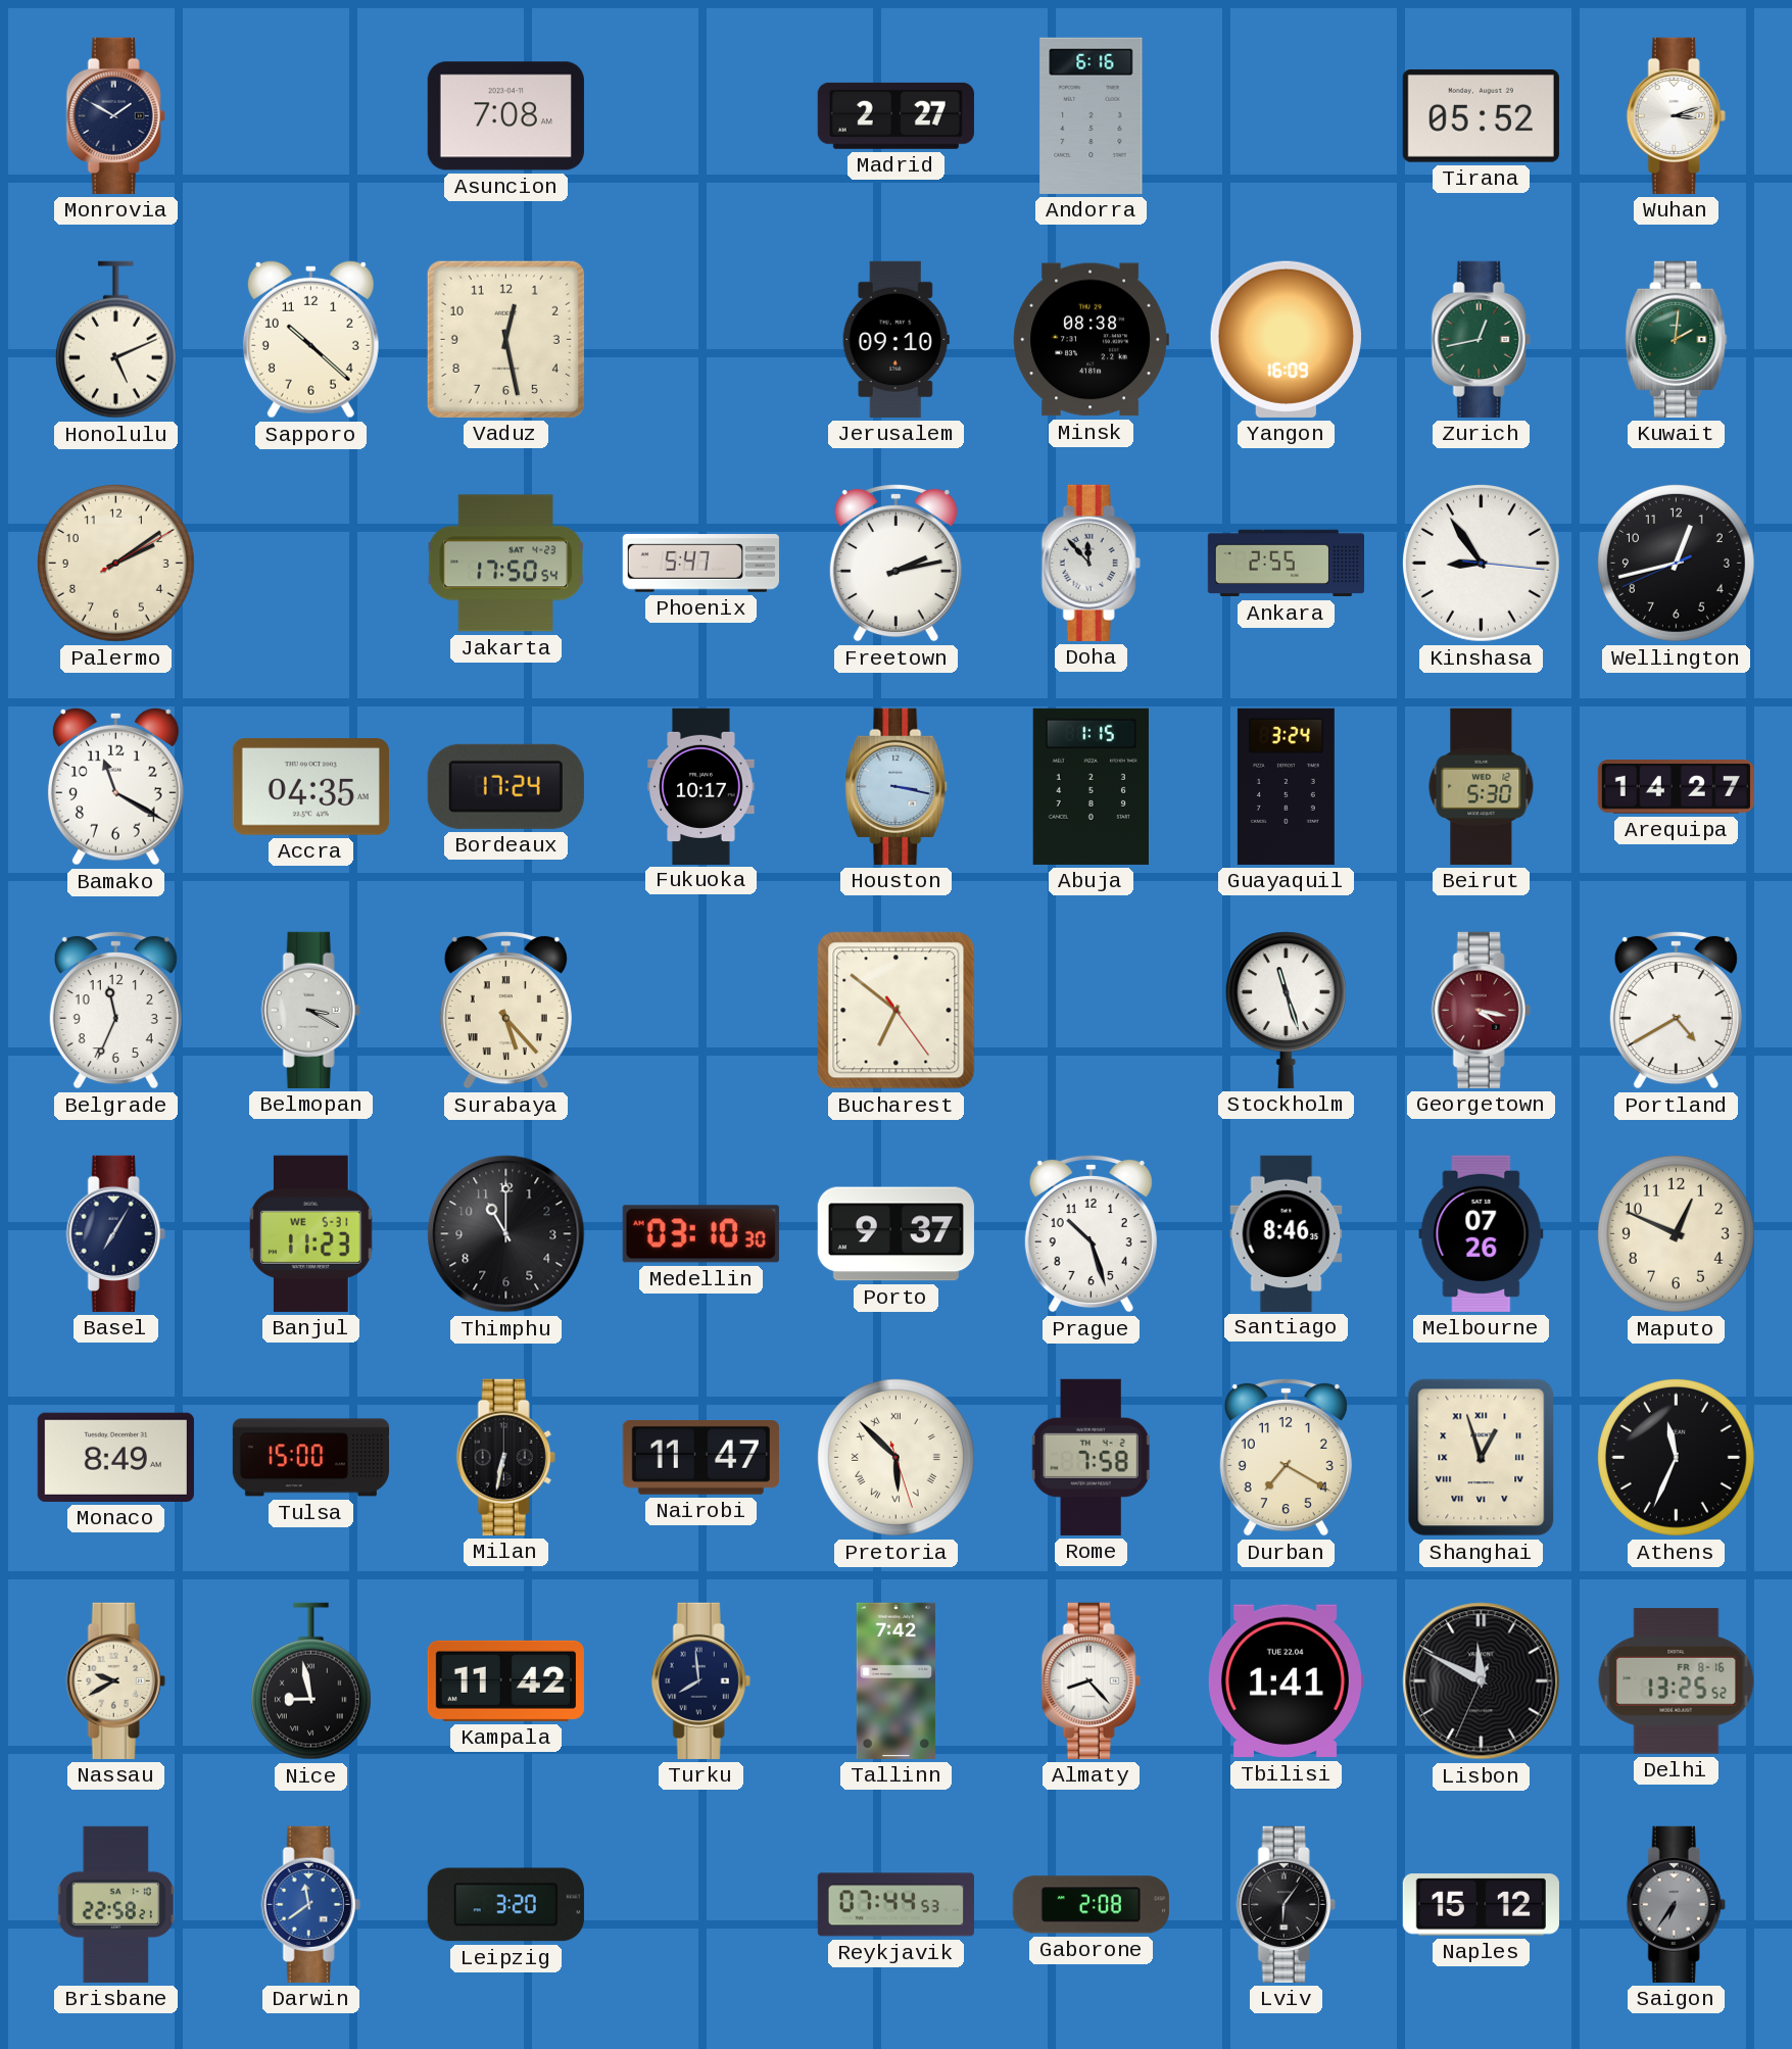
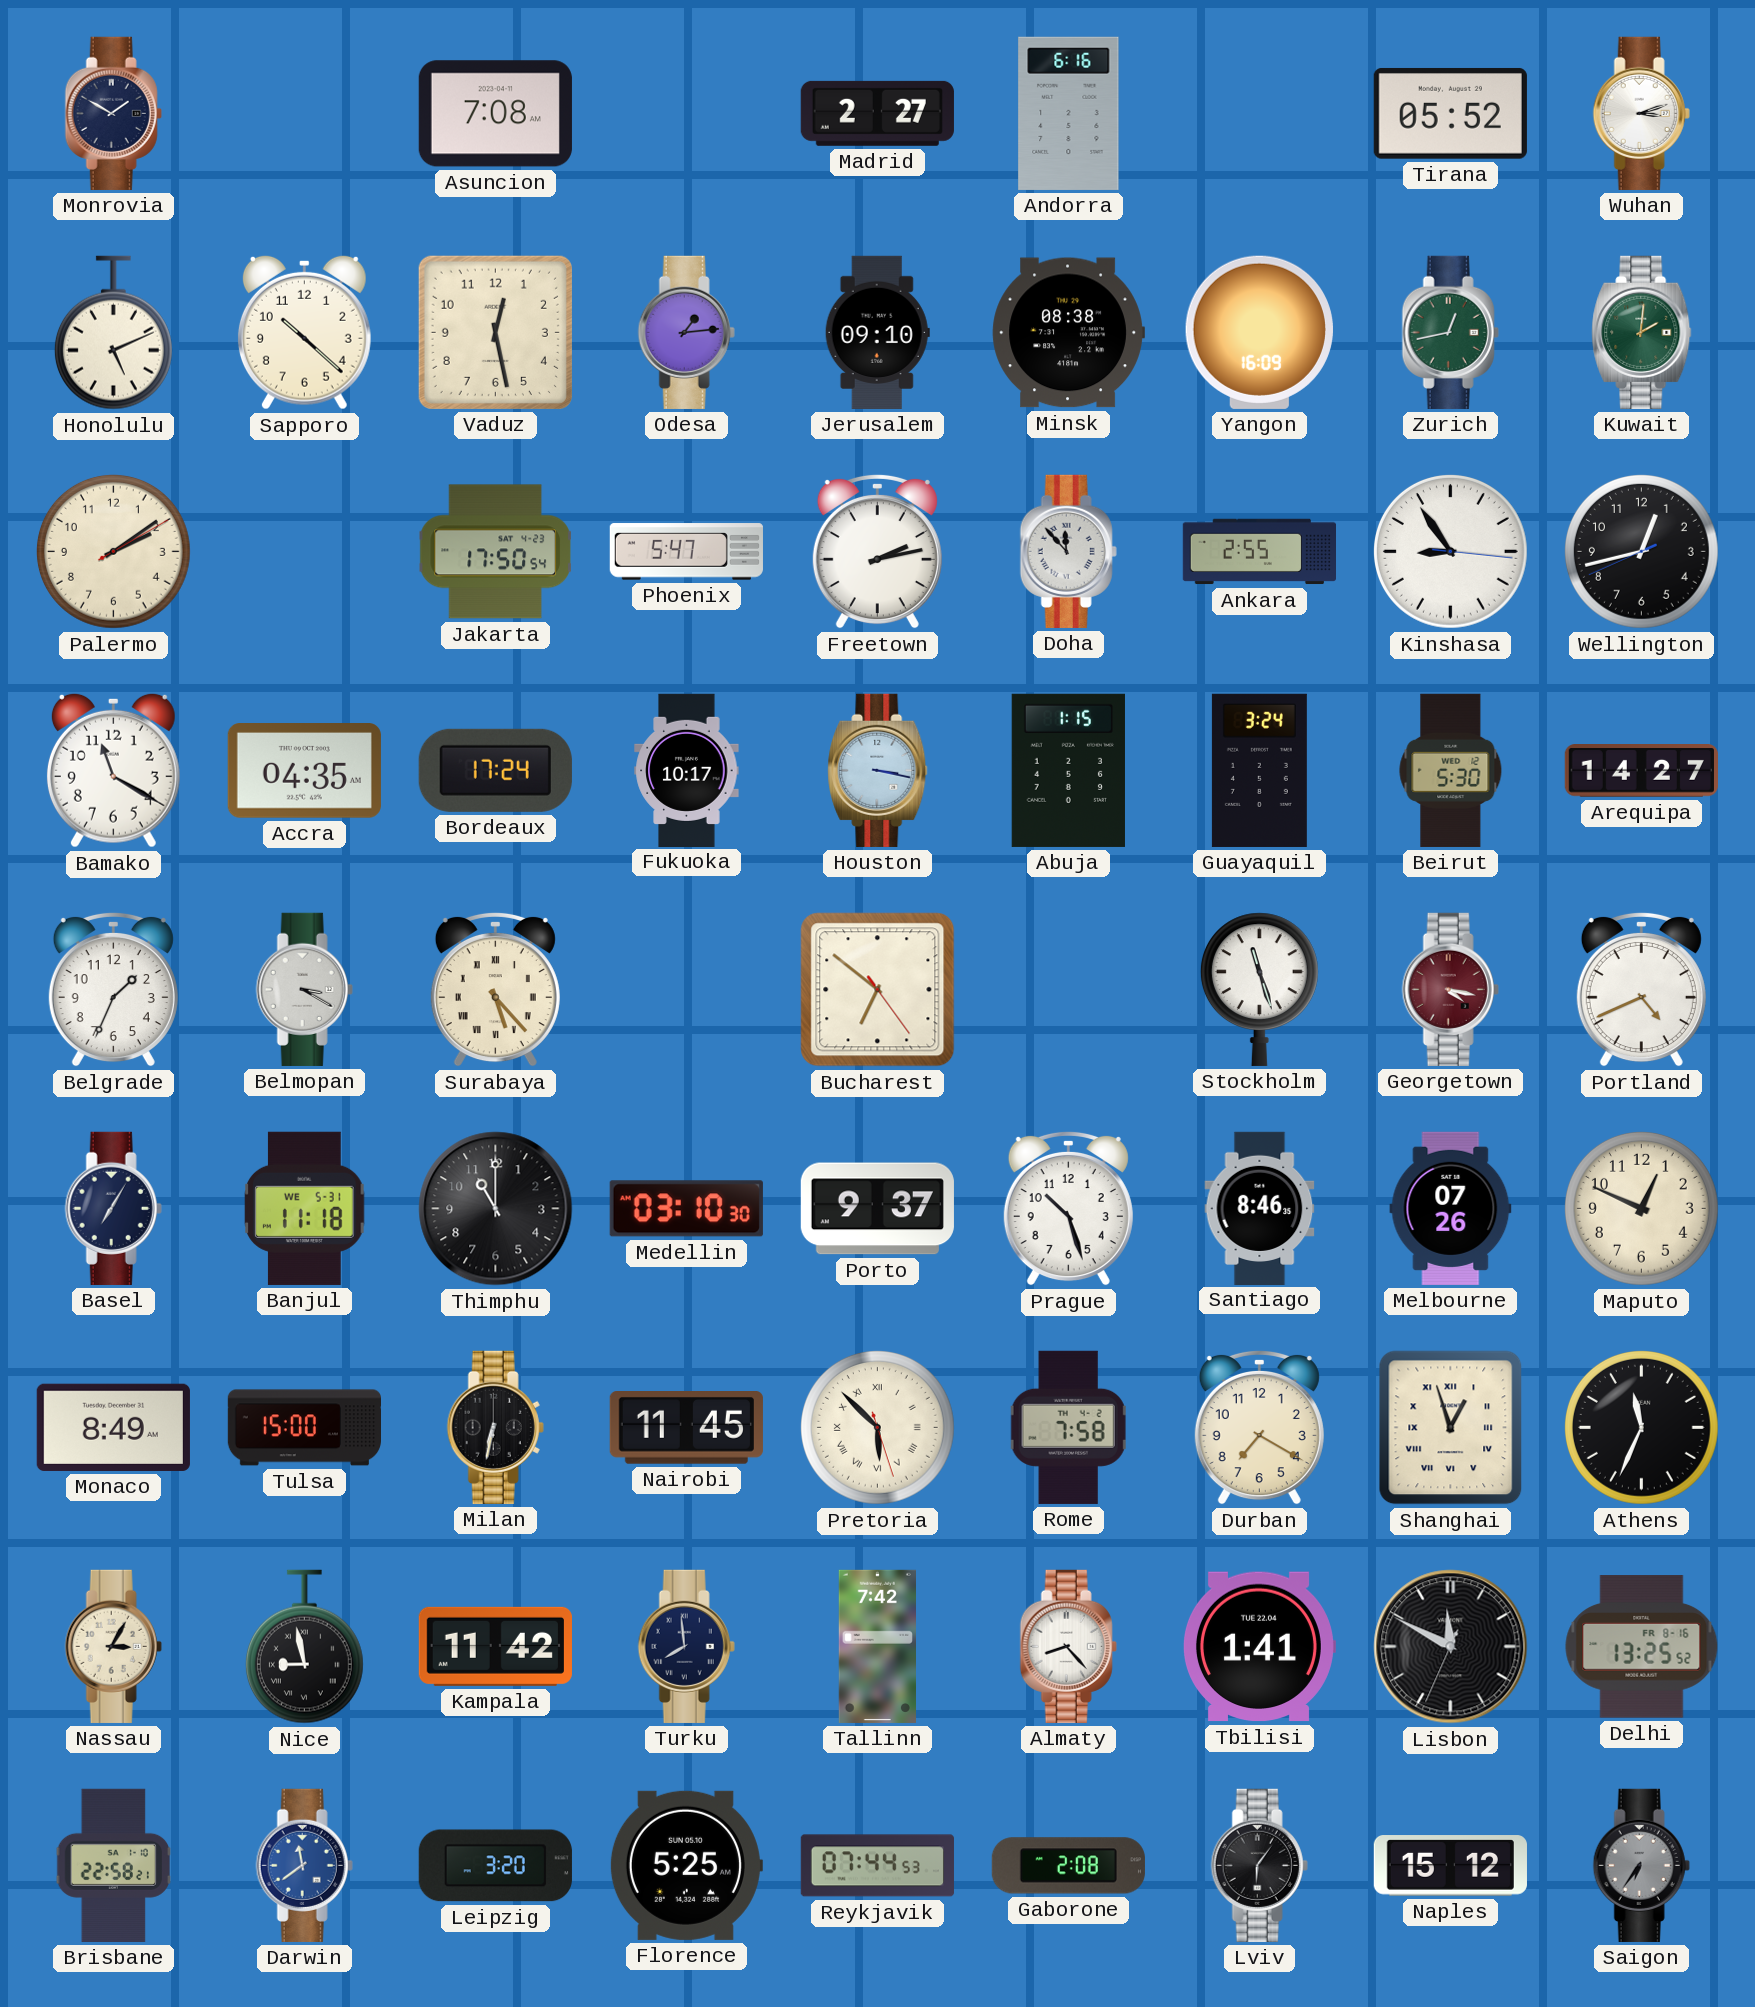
Odesa: none -> 1:14 (686, 332)
Belgrade: 11:34 -> 1:34 (113, 989)
Portland: 4:40 -> 4:41 (1641, 989)
Banjul: 11:23 -> 11:18 (305, 1208)
Nairobi: 11:47 -> 11:45 (686, 1428)
Nassau: 9:40 -> 3:05 (113, 1646)
Florence: none -> 5:25 (686, 1865)
